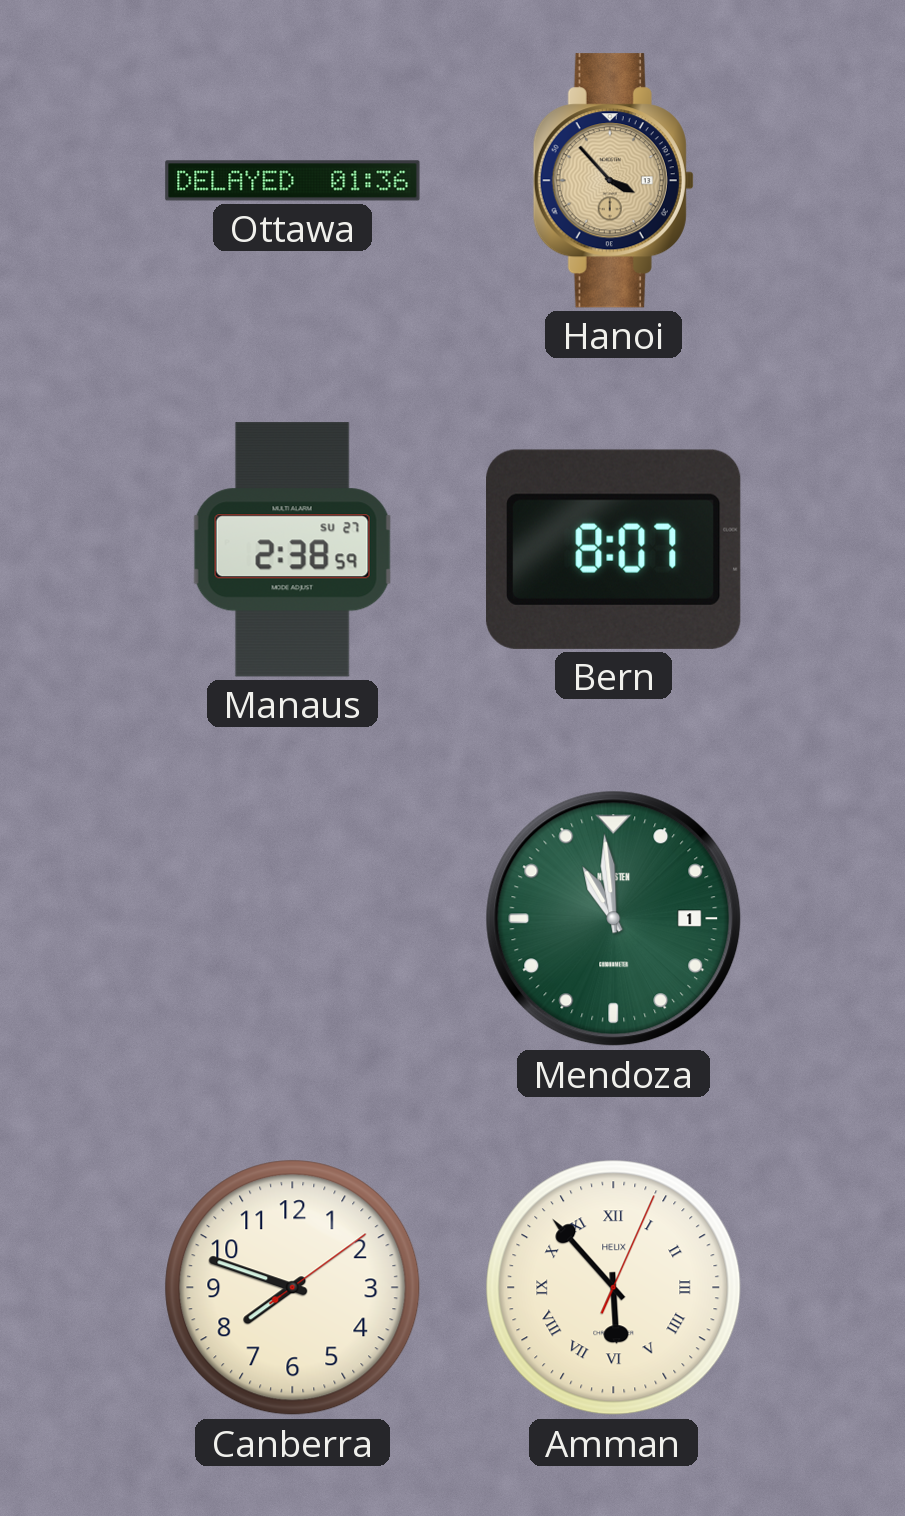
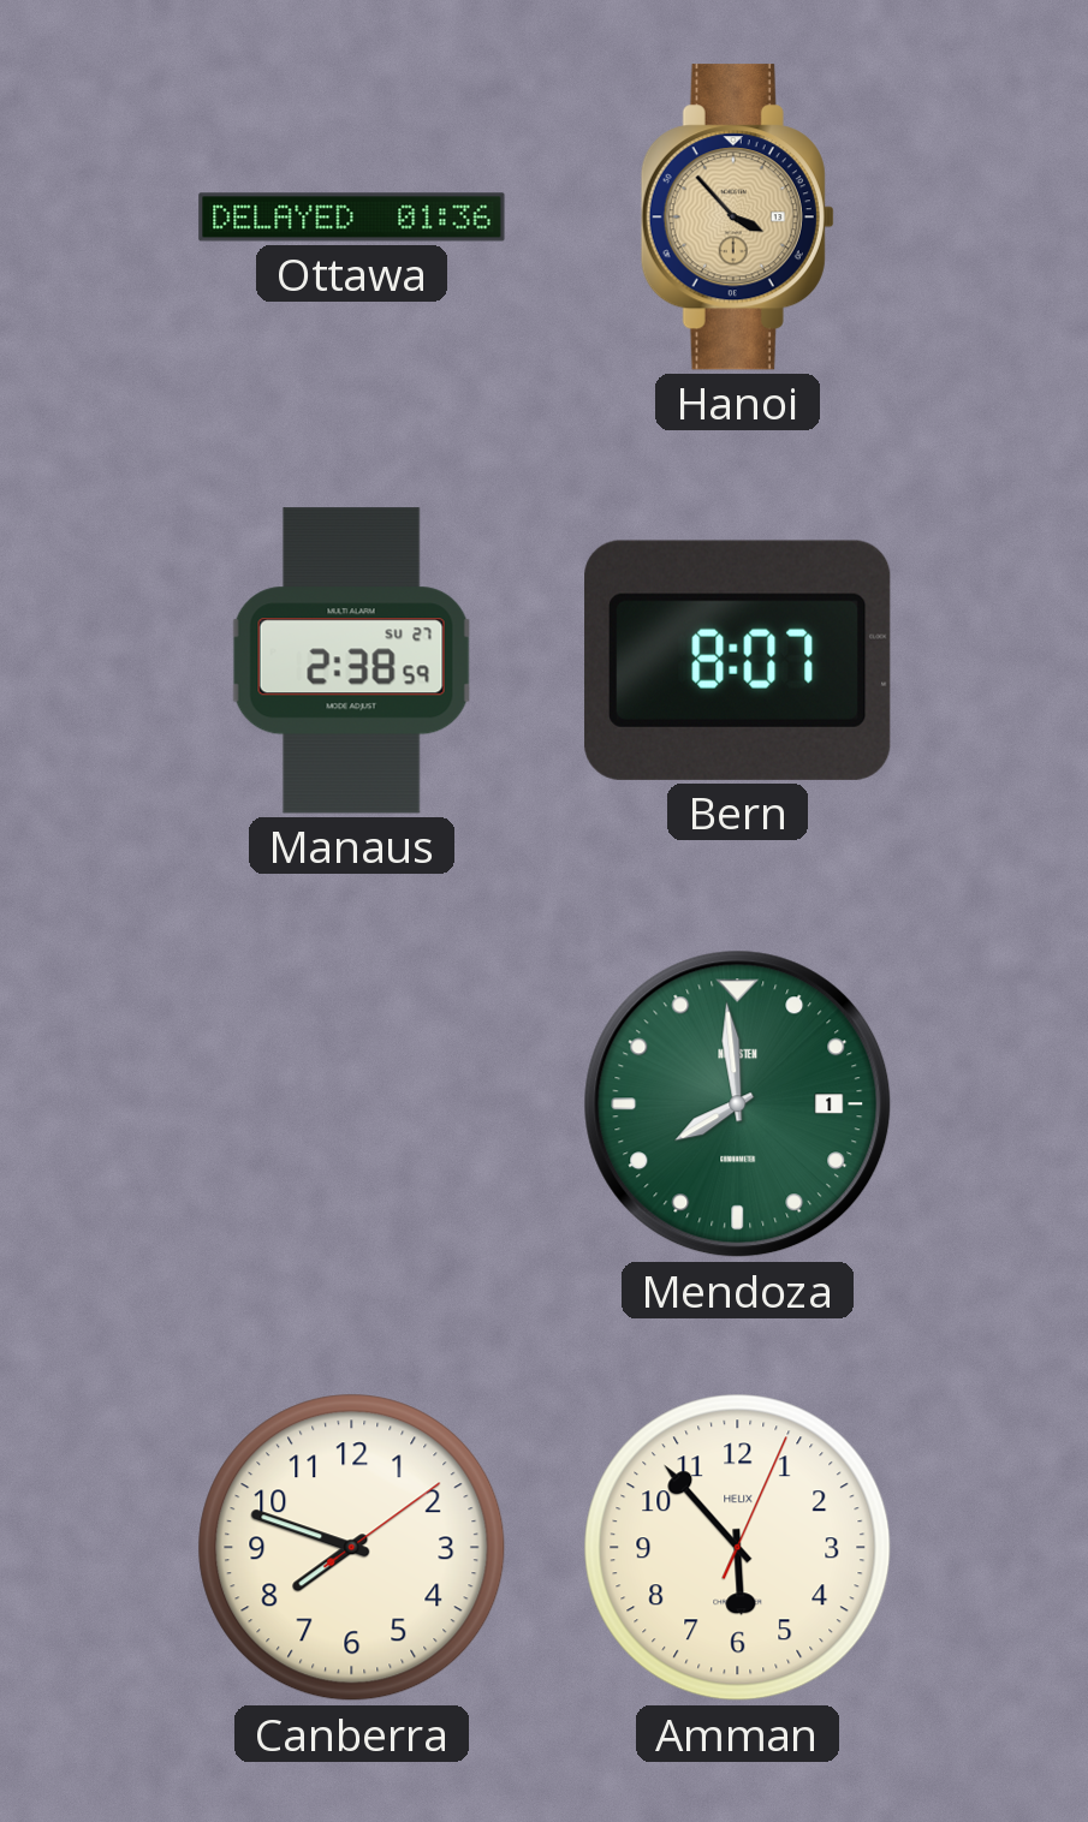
Mendoza: 10:59 -> 7:59 (738, 1104)
Amman numerals: Roman -> Arabic (738, 1548)
